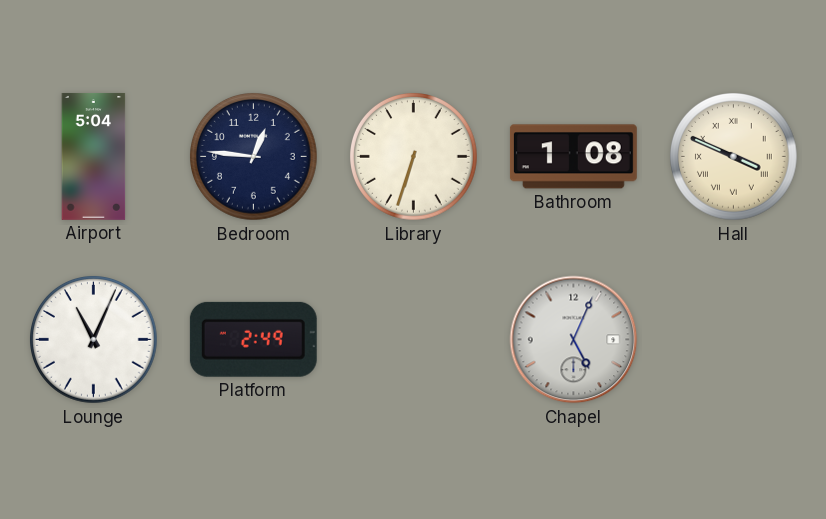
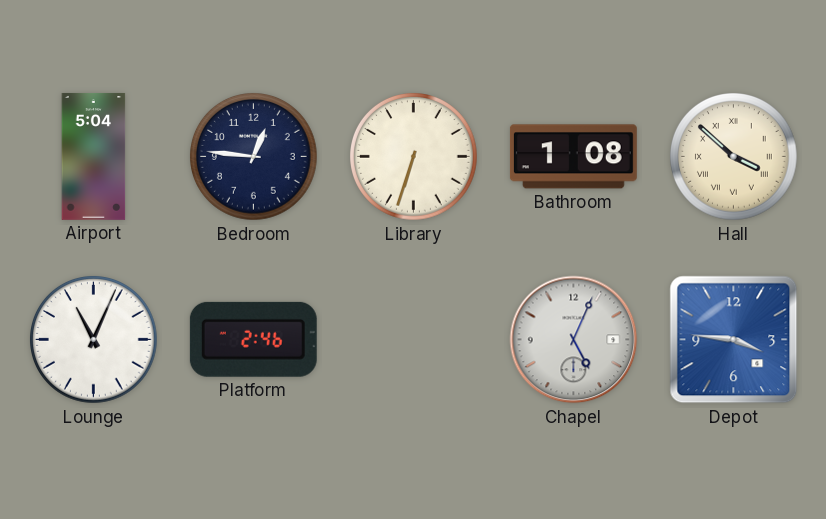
Hall: 3:49 -> 3:52 (734, 157)
Platform: 2:49 -> 2:46 (253, 339)
Depot: none -> 3:46 (734, 340)
